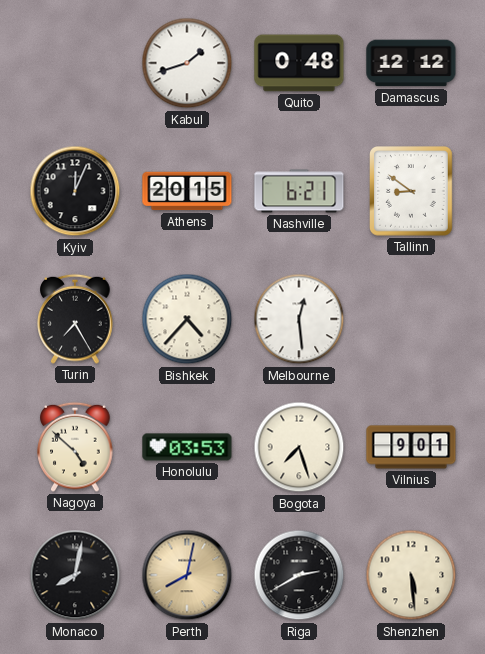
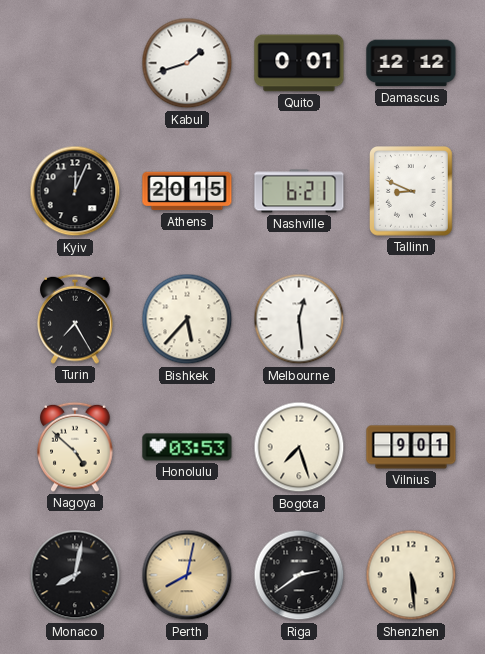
Quito: 0:48 -> 0:01 (299, 63)
Tallinn: 8:51 -> 8:49 (412, 192)
Bishkek: 4:37 -> 5:37 (187, 319)
Riga: 2:40 -> 2:39 (299, 575)
